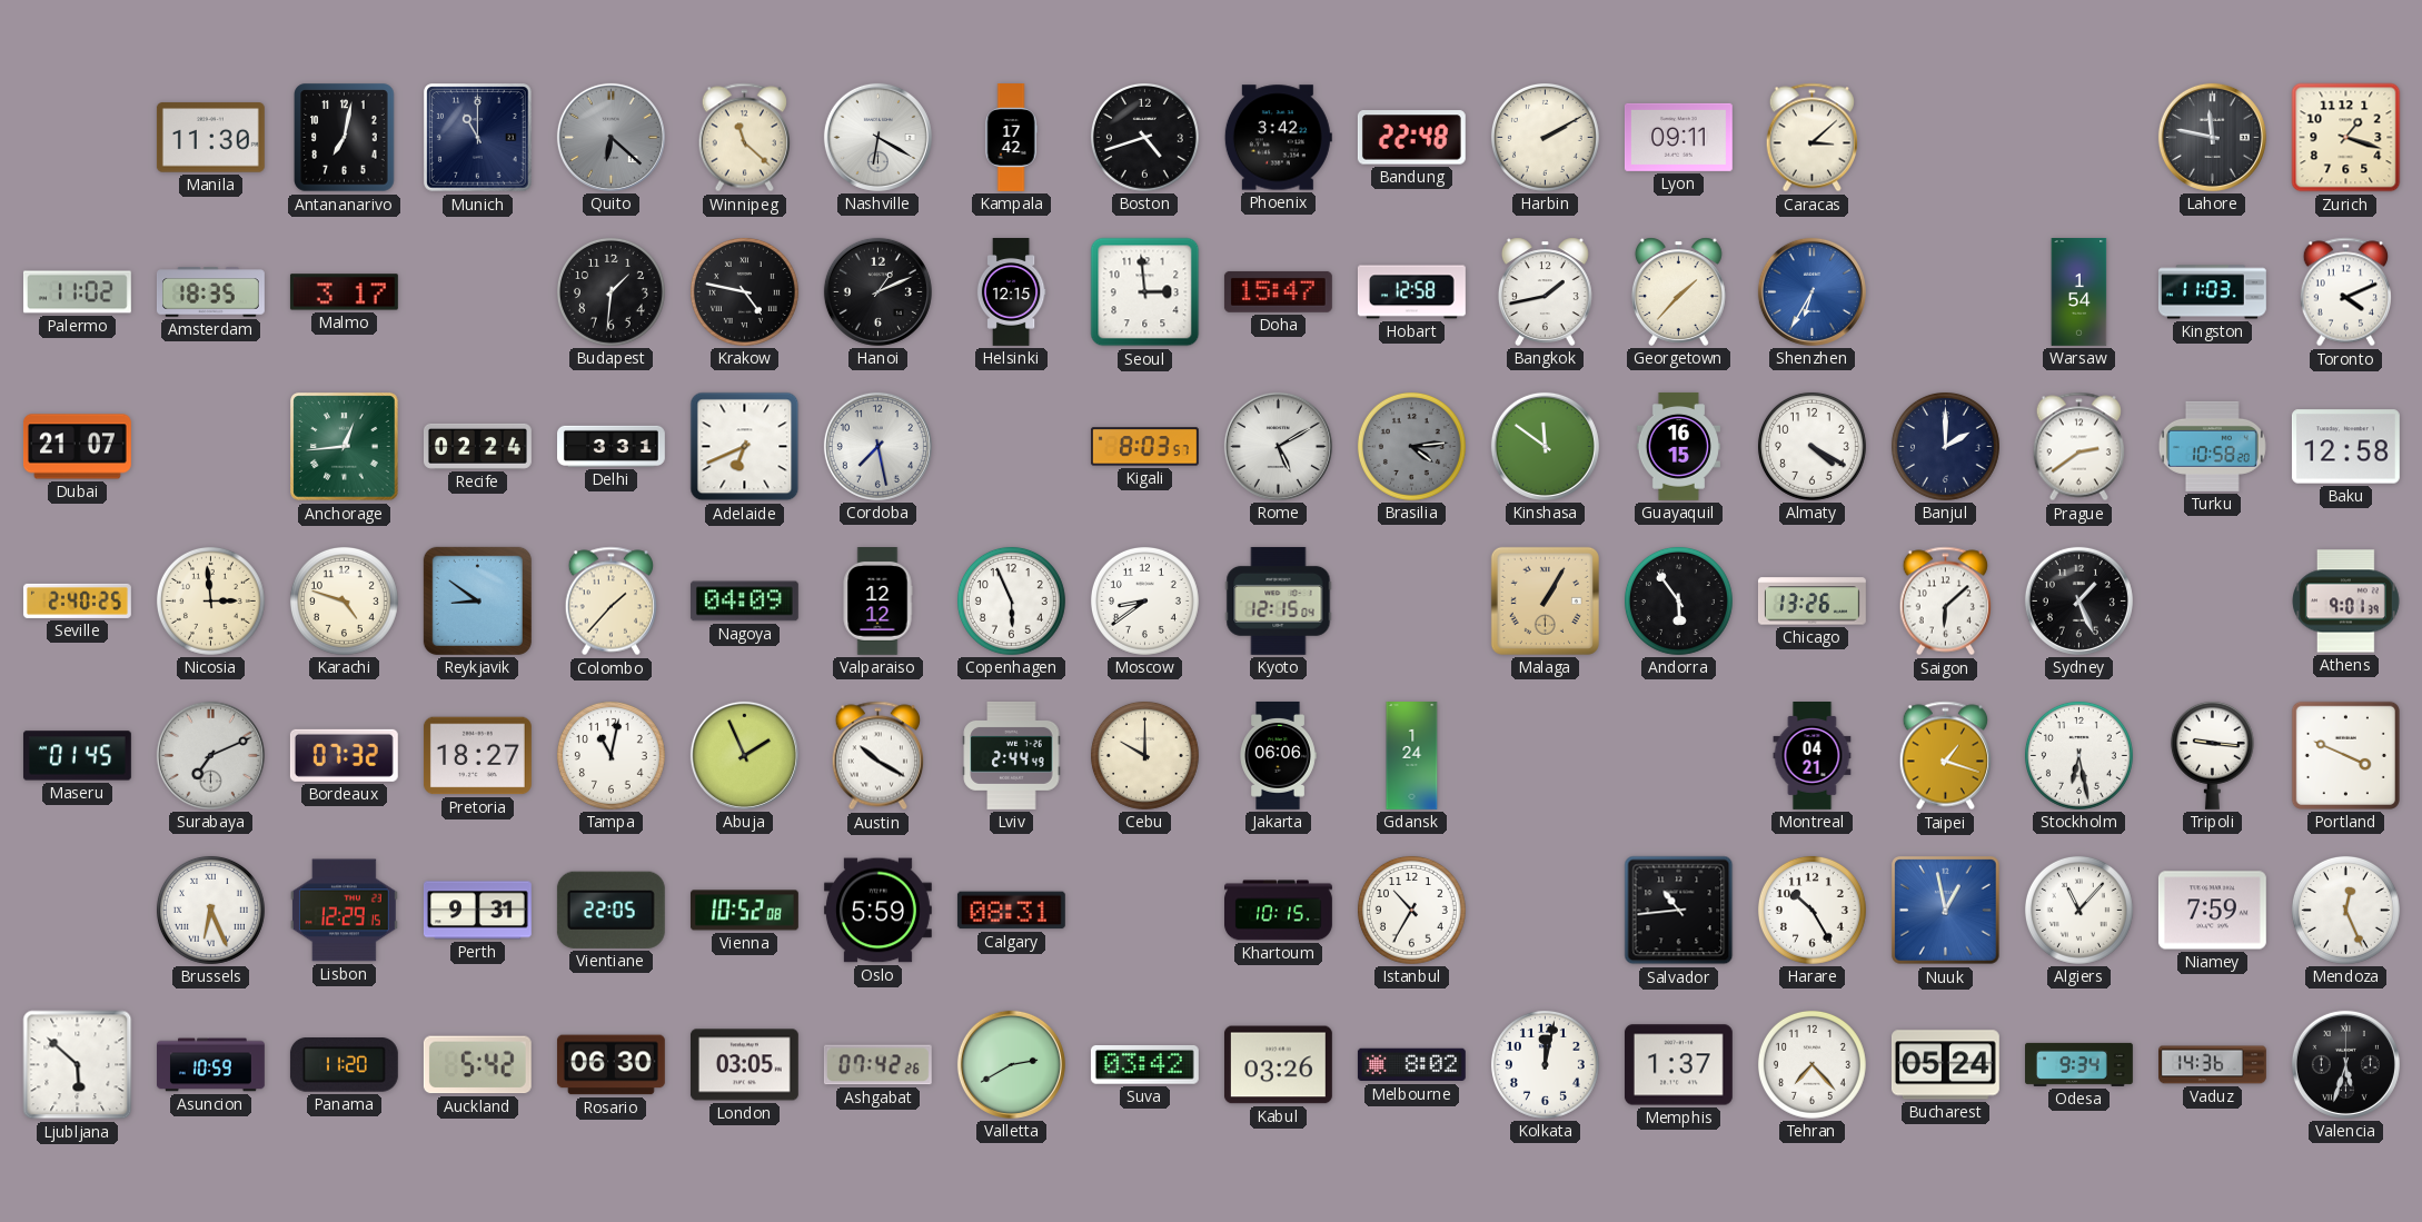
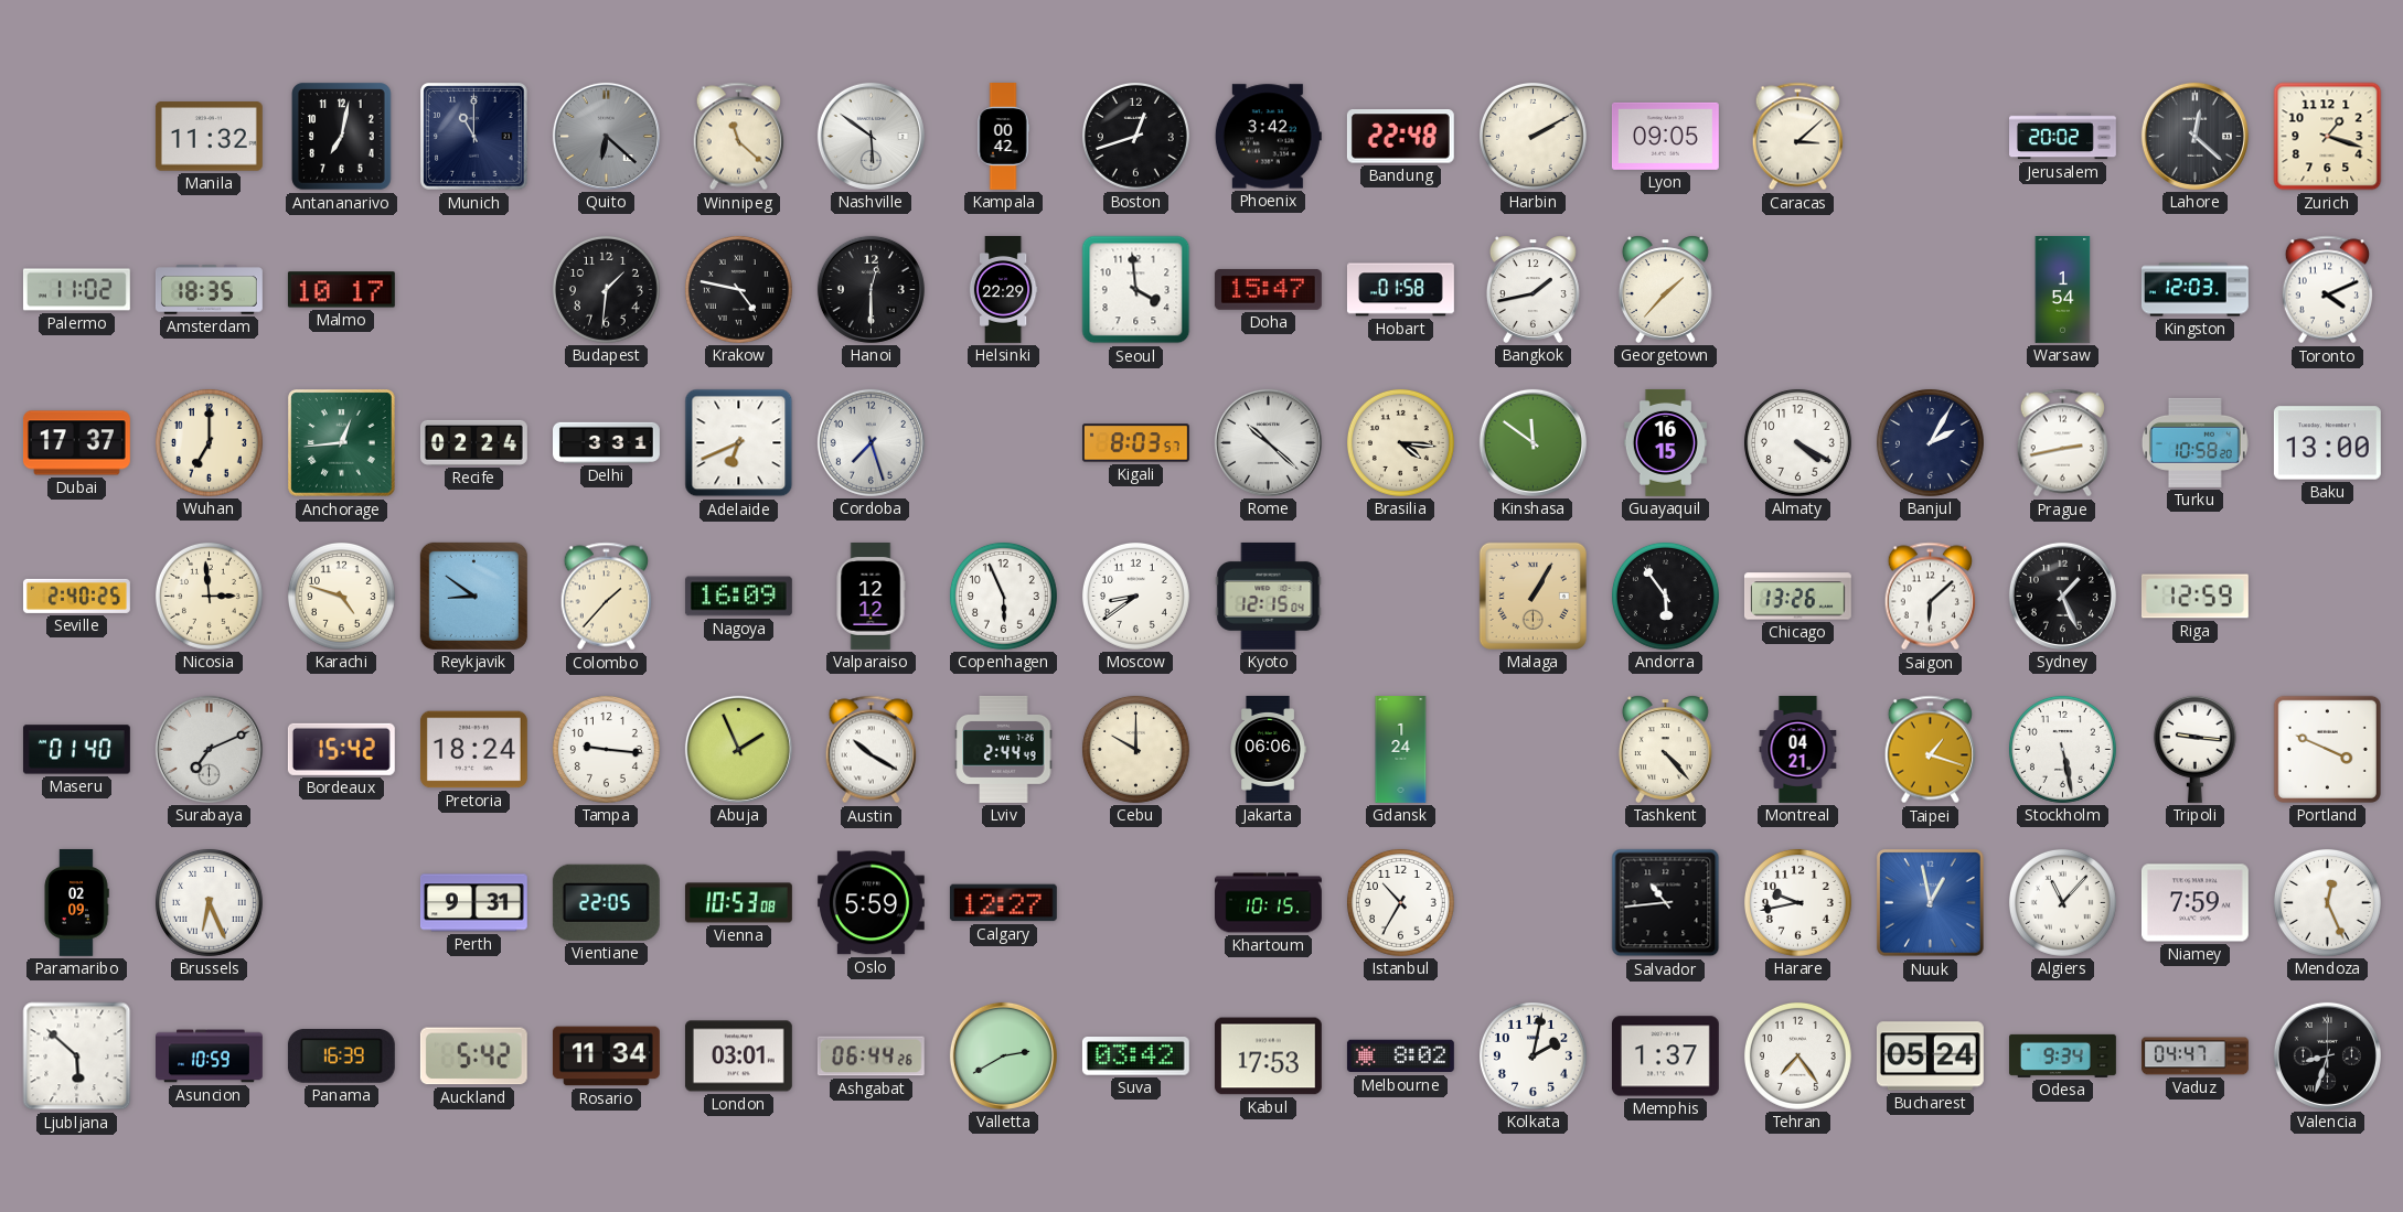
Manila: 11:30 -> 11:32 (209, 137)
Nashville: 6:20 -> 5:51 (871, 136)
Kampala: 17:42 -> 00:42 (1003, 137)
Boston: 4:42 -> 12:42 (1135, 136)
Lyon: 09:11 -> 09:05 (1665, 136)
Jerusalem: none -> 20:02 (2063, 137)
Lahore: 11:47 -> 12:22 (2194, 136)
Malmo: 3:17 -> 10:17 (341, 290)
Hanoi: 1:11 -> 12:30 (871, 289)
Helsinki: 12:15 -> 22:29 (1003, 290)
Seoul: 2:59 -> 3:59 (1136, 290)
Hobart: 12:58 -> 01:58 (1400, 290)
Shenzhen: 6:35 -> none (1811, 291)
Kingston: 11:03 -> 12:03 (2196, 290)
Dubai: 21:07 -> 17:37 (76, 443)
Wuhan: none -> 7:00 (209, 442)
Cordoba: 7:28 -> 7:27 (871, 442)
Rome: 5:10 -> 10:22 (1268, 442)
Brasilia: 4:14 -> 4:16 (1400, 442)
Brasilia dial: grey -> cream (1400, 442)
Banjul: 2:00 -> 2:05 (1930, 442)
Prague: 2:39 -> 2:43 (2062, 443)
Baku: 12:58 -> 13:00 (2327, 443)
Nagoya: 04:09 -> 16:09 (738, 597)
Riga: none -> 12:59 (2194, 597)
Athens: 9:01 -> none (2346, 602)
Maseru: 01:45 -> 01:40 (76, 750)
Bordeaux: 07:32 -> 15:42 (341, 749)
Pretoria: 18:27 -> 18:24 (473, 750)
Tampa: 11:02 -> 9:16 (606, 749)
Tashkent: none -> 4:23 (1665, 749)
Stockholm: 6:28 -> 5:28 (2062, 749)
Paramaribo: none -> 02:09 (76, 902)
Lisbon: 12:29 -> none (344, 911)
Vienna: 10:52 -> 10:53 (738, 903)
Calgary: 08:31 -> 12:27 (1003, 903)
Harare: 10:25 -> 9:43 (1797, 902)
Panama: 11:20 -> 16:39 (341, 1057)
Rosario: 06:30 -> 11:34 (606, 1057)
London: 03:05 -> 03:01 (738, 1057)
Ashgabat: 07:42 -> 06:44 (871, 1057)
Kabul: 03:26 -> 17:53 (1268, 1057)
Kolkata: 12:02 -> 2:02 (1532, 1055)
Tehran: 7:23 -> 7:24 (1797, 1055)
Vaduz: 14:36 -> 04:47 (2196, 1057)
Valencia: 5:33 -> 8:33 (2327, 1055)
